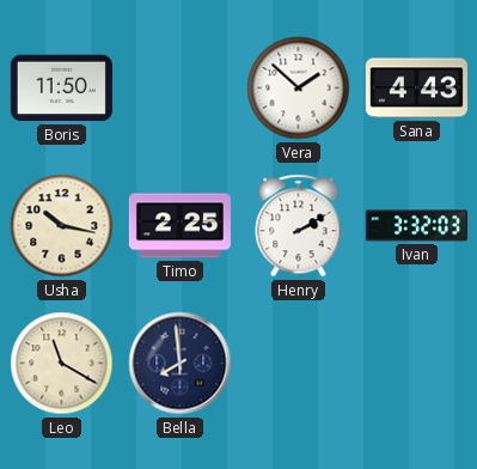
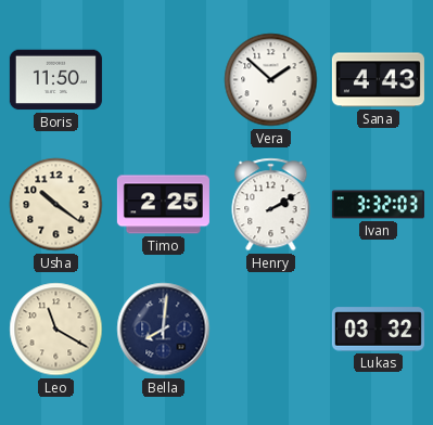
Usha: 10:17 -> 10:21 (56, 205)
Bella: 7:59 -> 8:01 (164, 330)
Lukas: none -> 03:32 (378, 330)
